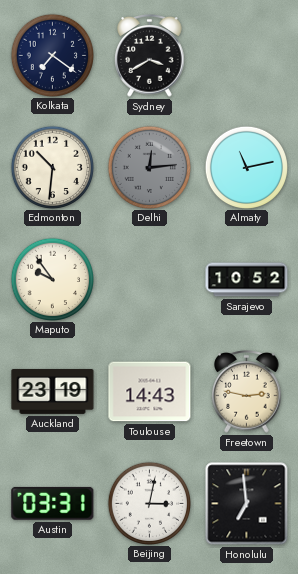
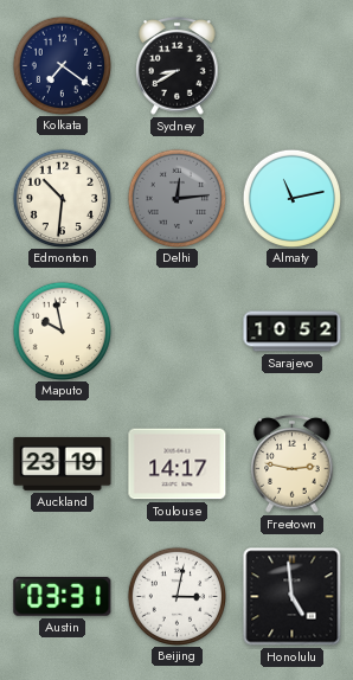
Sydney: 3:40 -> 8:40 (178, 66)
Maputo: 9:54 -> 9:58 (62, 331)
Toulouse: 14:43 -> 14:17 (178, 464)
Honolulu: 6:59 -> 4:59 (293, 597)
